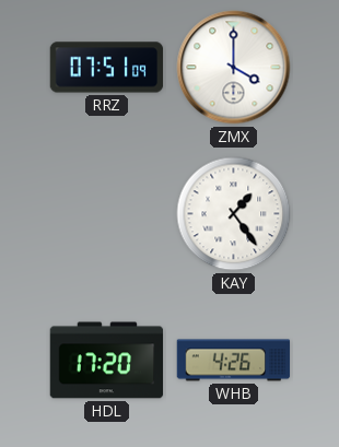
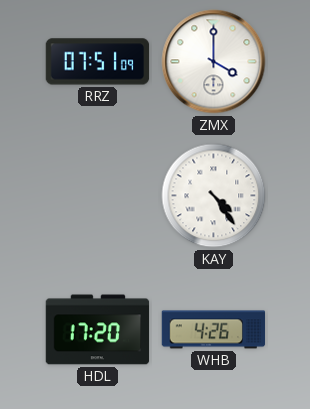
KAY: 1:24 -> 4:24 (214, 196)
